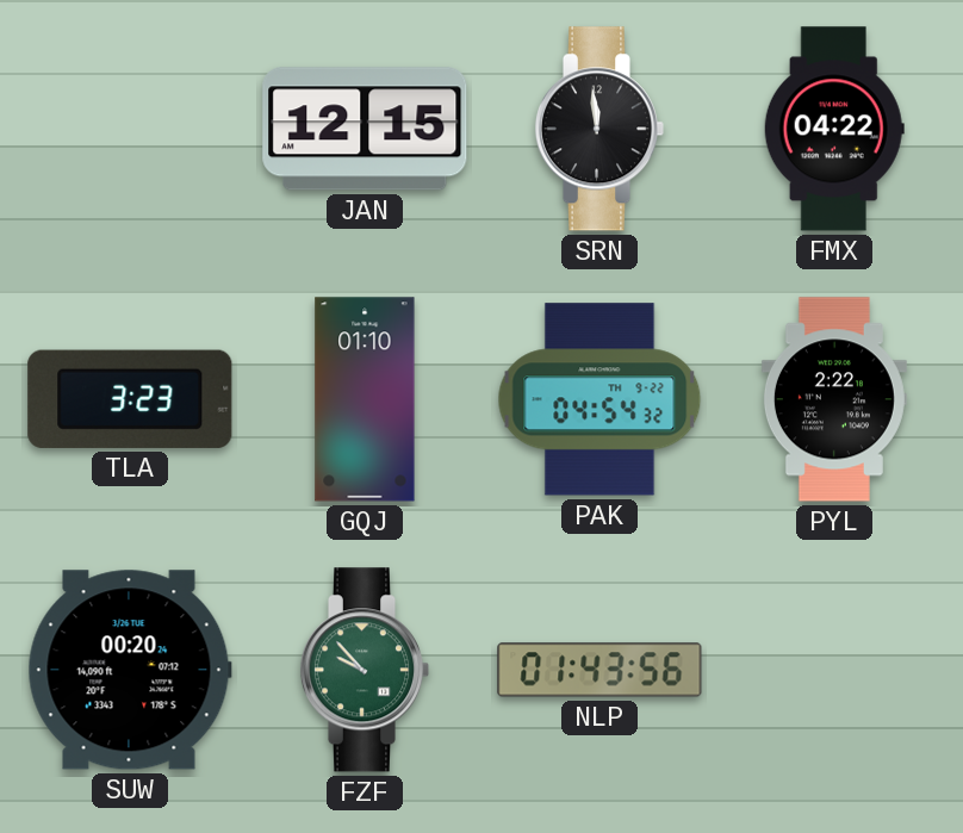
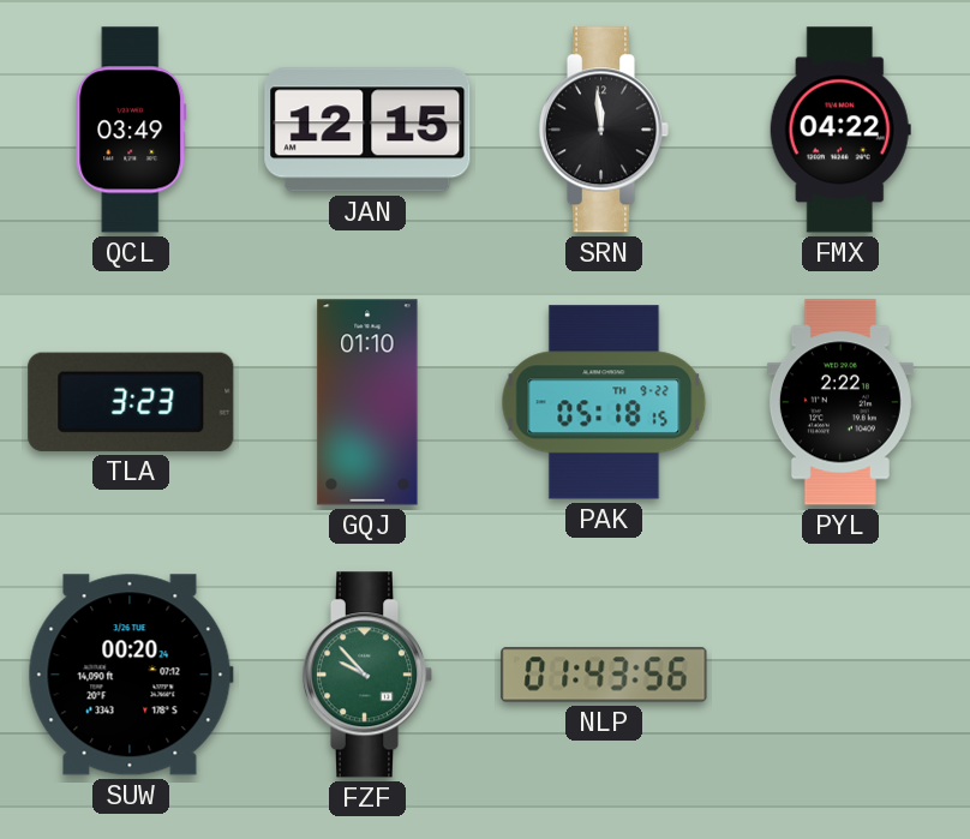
QCL: none -> 03:49 (131, 130)
PAK: 04:54 -> 05:18 (604, 402)
